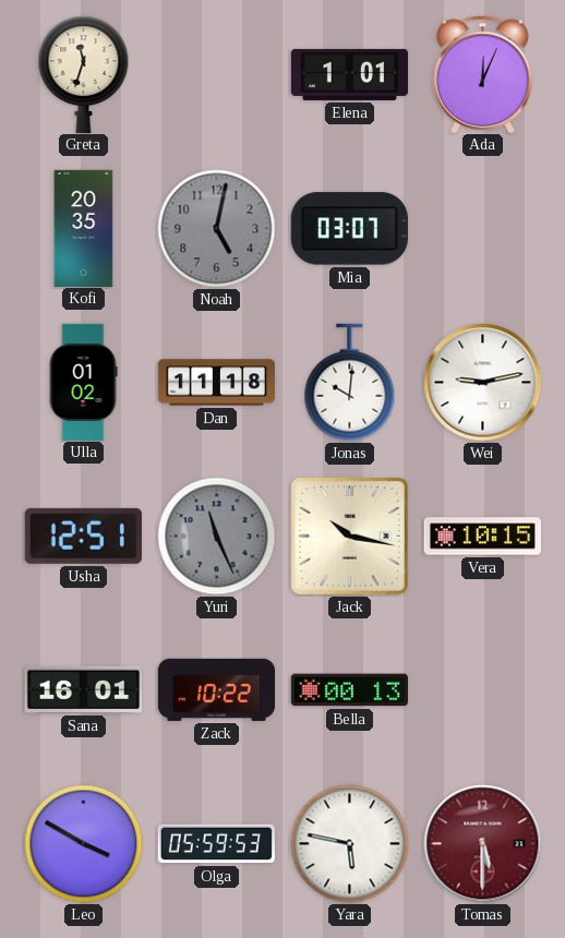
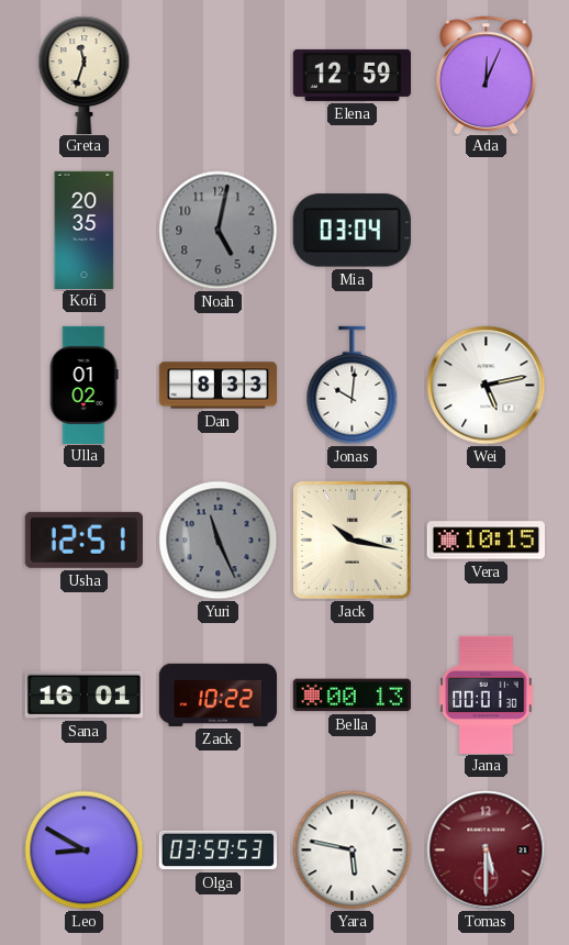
Elena: 1:01 -> 12:59 (352, 75)
Mia: 03:07 -> 03:04 (352, 231)
Dan: 11:18 -> 8:33 (217, 386)
Wei: 9:13 -> 5:13 (487, 386)
Jana: none -> 00:01 (487, 694)
Leo: 3:50 -> 8:50 (85, 850)
Olga: 05:59 -> 03:59 (217, 850)
